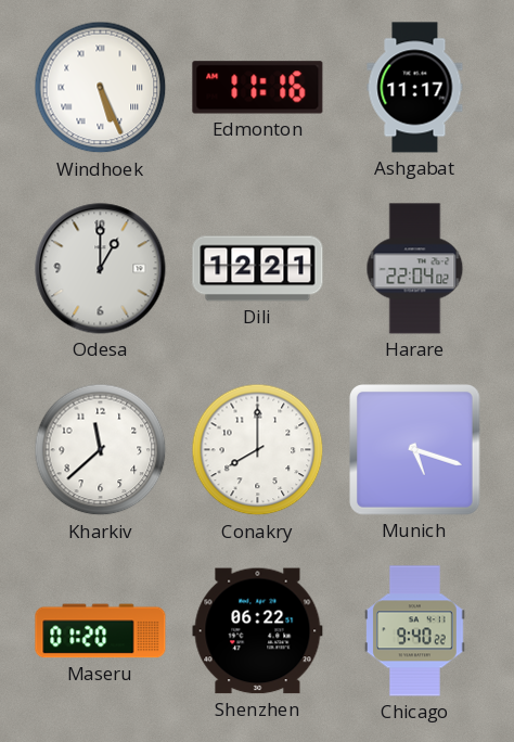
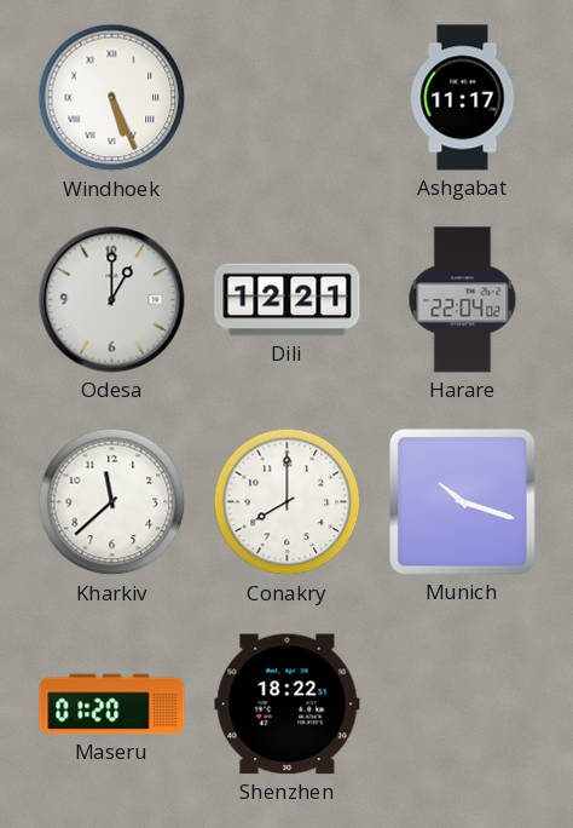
Edmonton: 11:16 -> none (258, 88)
Munich: 5:18 -> 10:18 (463, 502)
Shenzhen: 06:22 -> 18:22 (288, 705)
Chicago: 9:40 -> none (415, 631)
